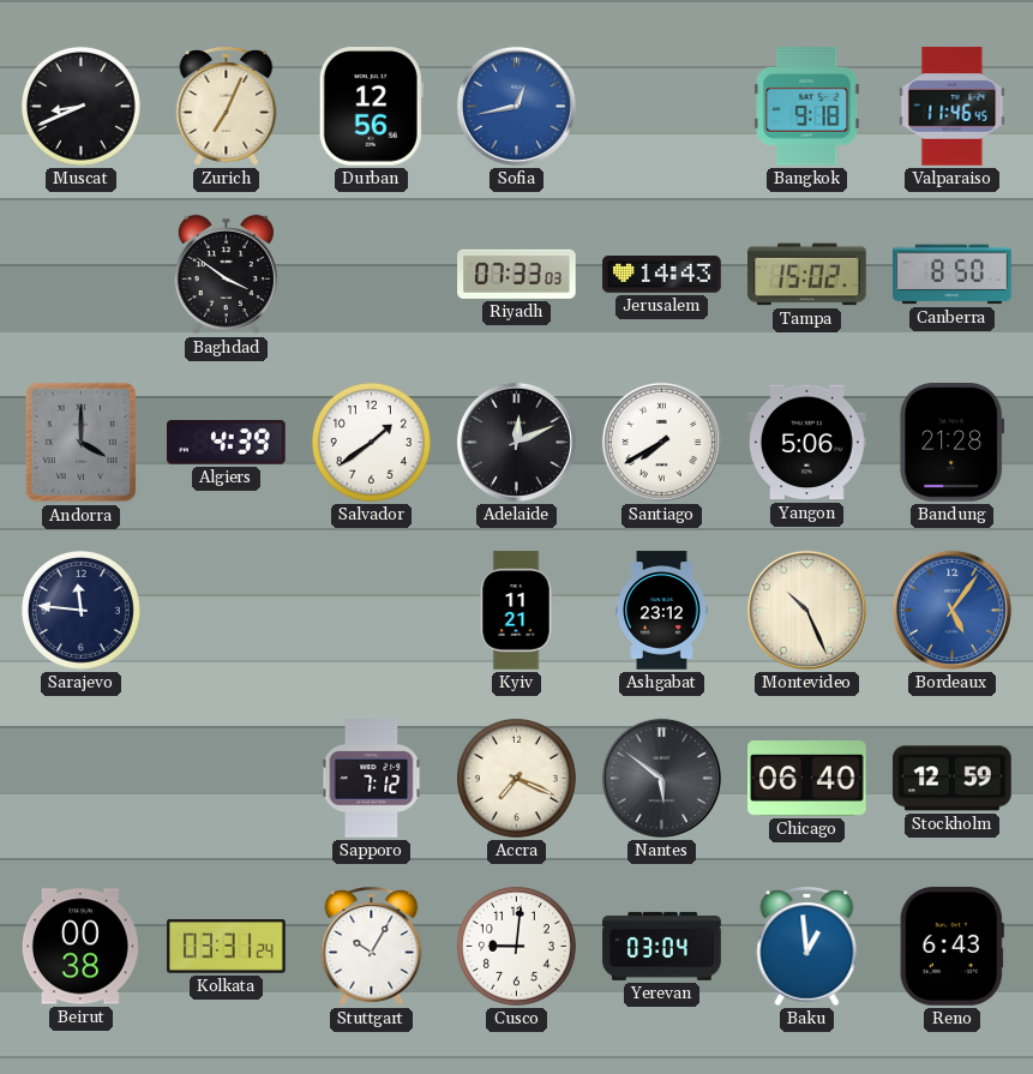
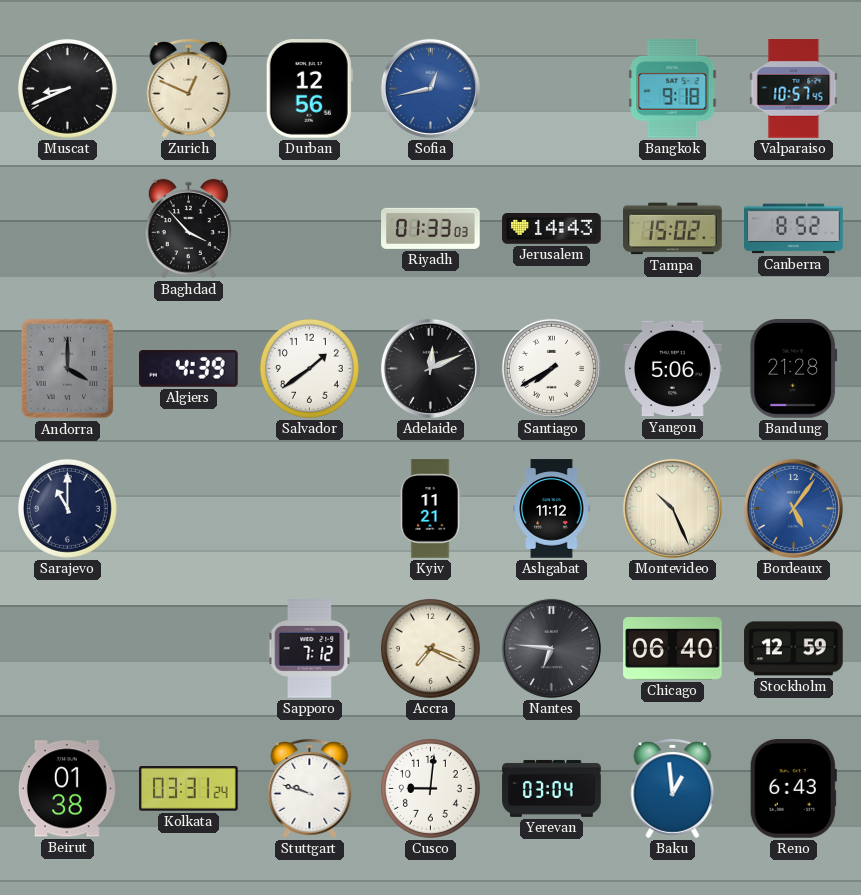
Zurich: 7:04 -> 12:49 (189, 88)
Valparaiso: 11:46 -> 10:57 (794, 89)
Baghdad: 3:51 -> 3:53 (188, 229)
Riyadh: 07:33 -> 01:33 (431, 228)
Canberra: 8:50 -> 8:52 (794, 229)
Sarajevo: 11:46 -> 11:00 (67, 508)
Ashgabat: 23:12 -> 11:12 (552, 509)
Nantes: 5:51 -> 6:46 (551, 648)
Beirut: 00:38 -> 01:38 (67, 789)
Stuttgart: 10:05 -> 9:48 (310, 788)
